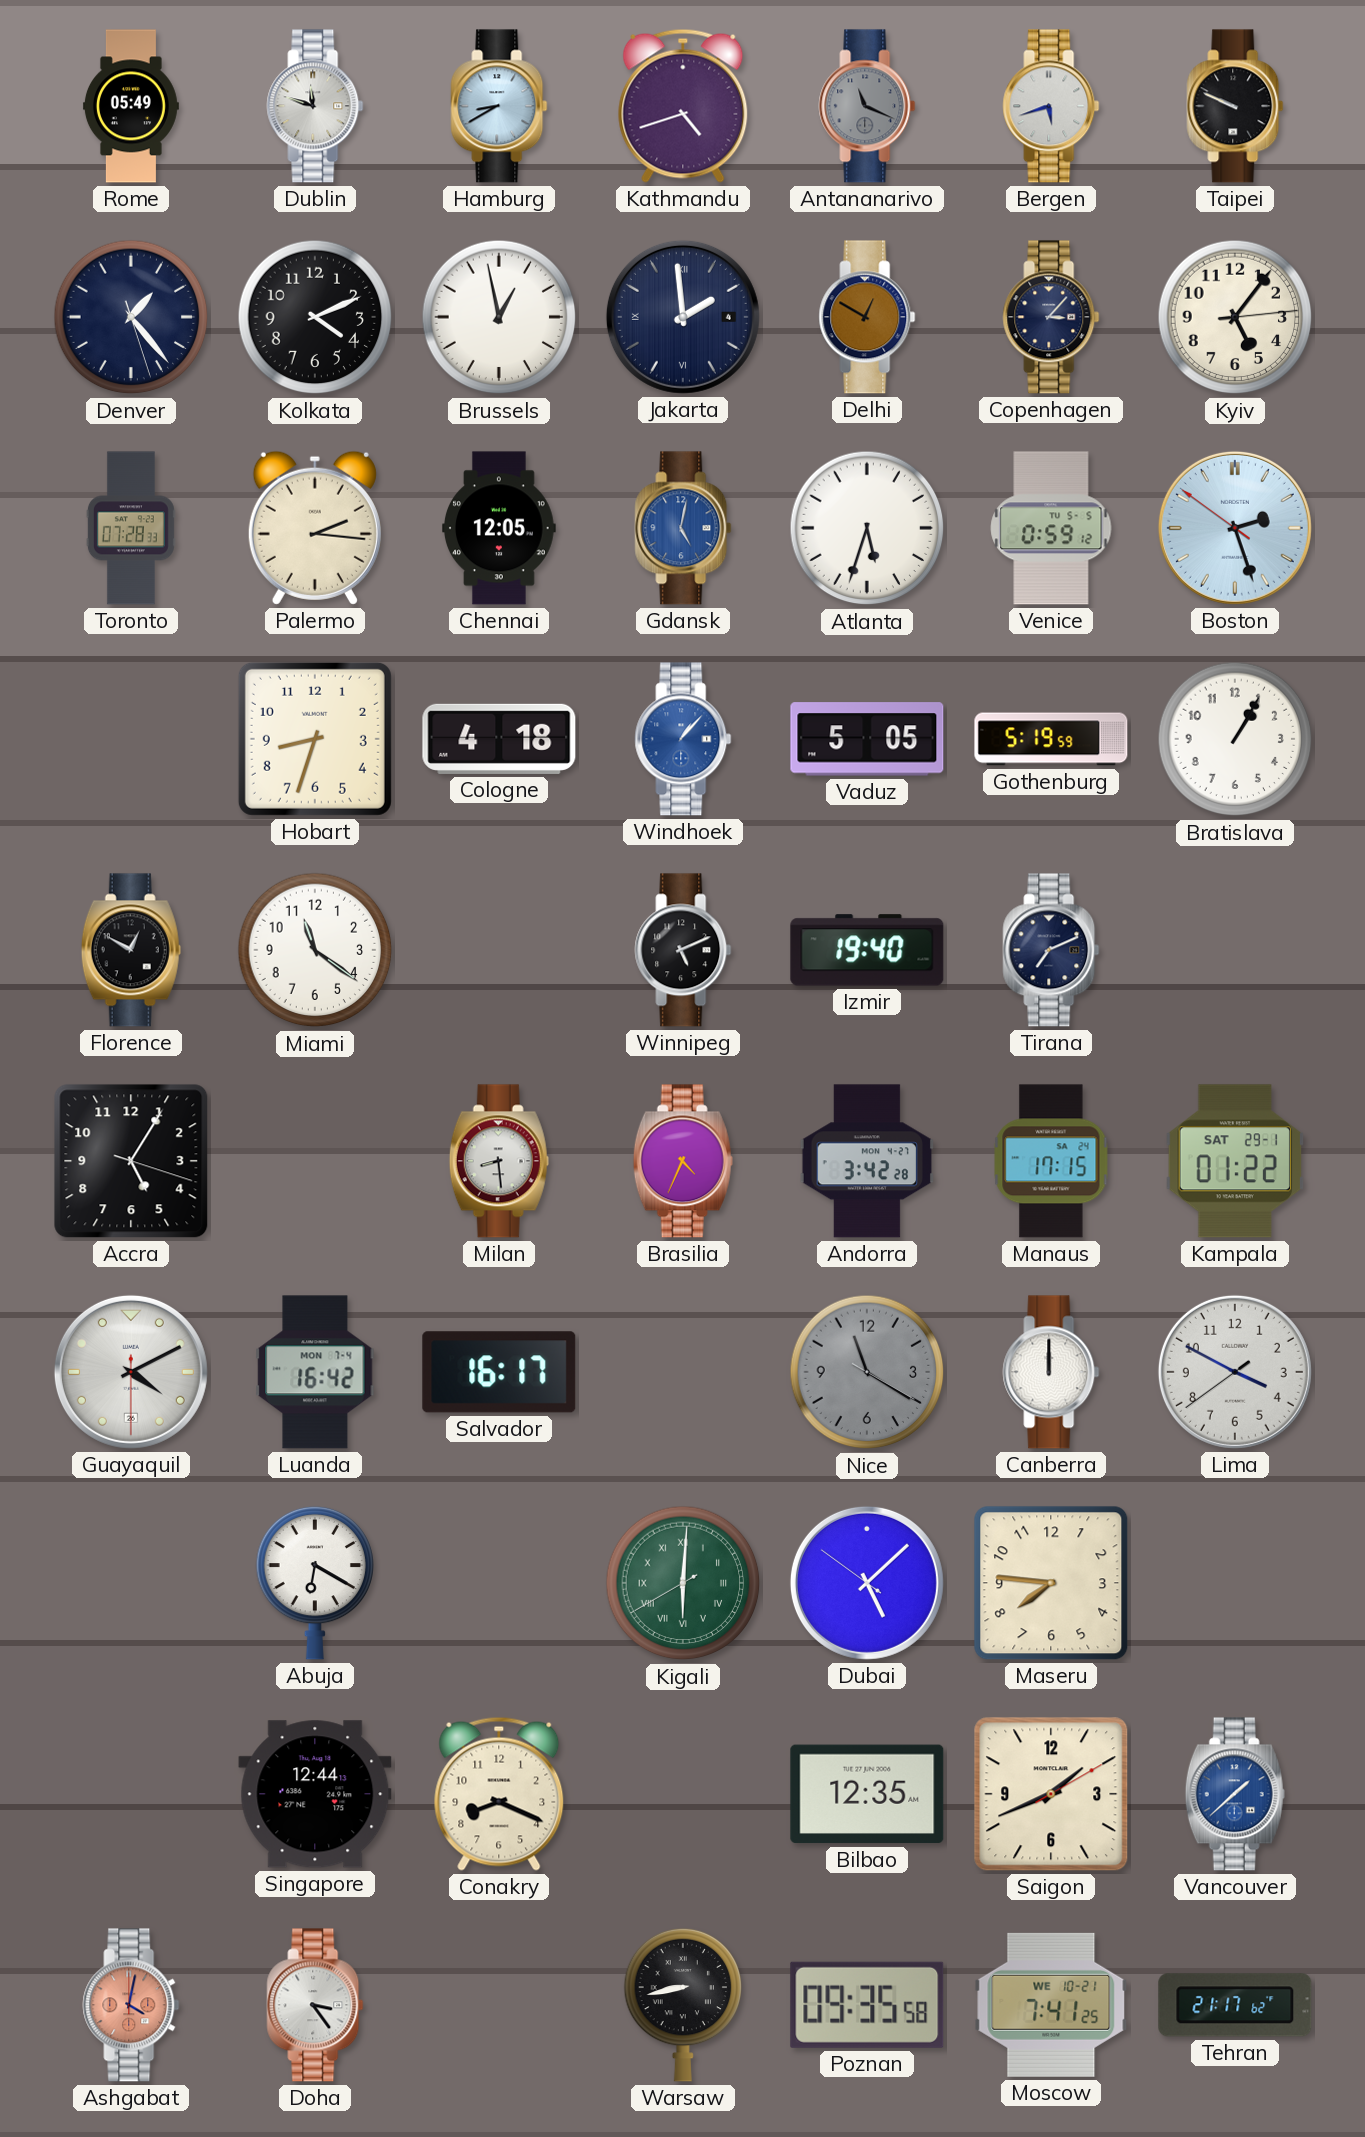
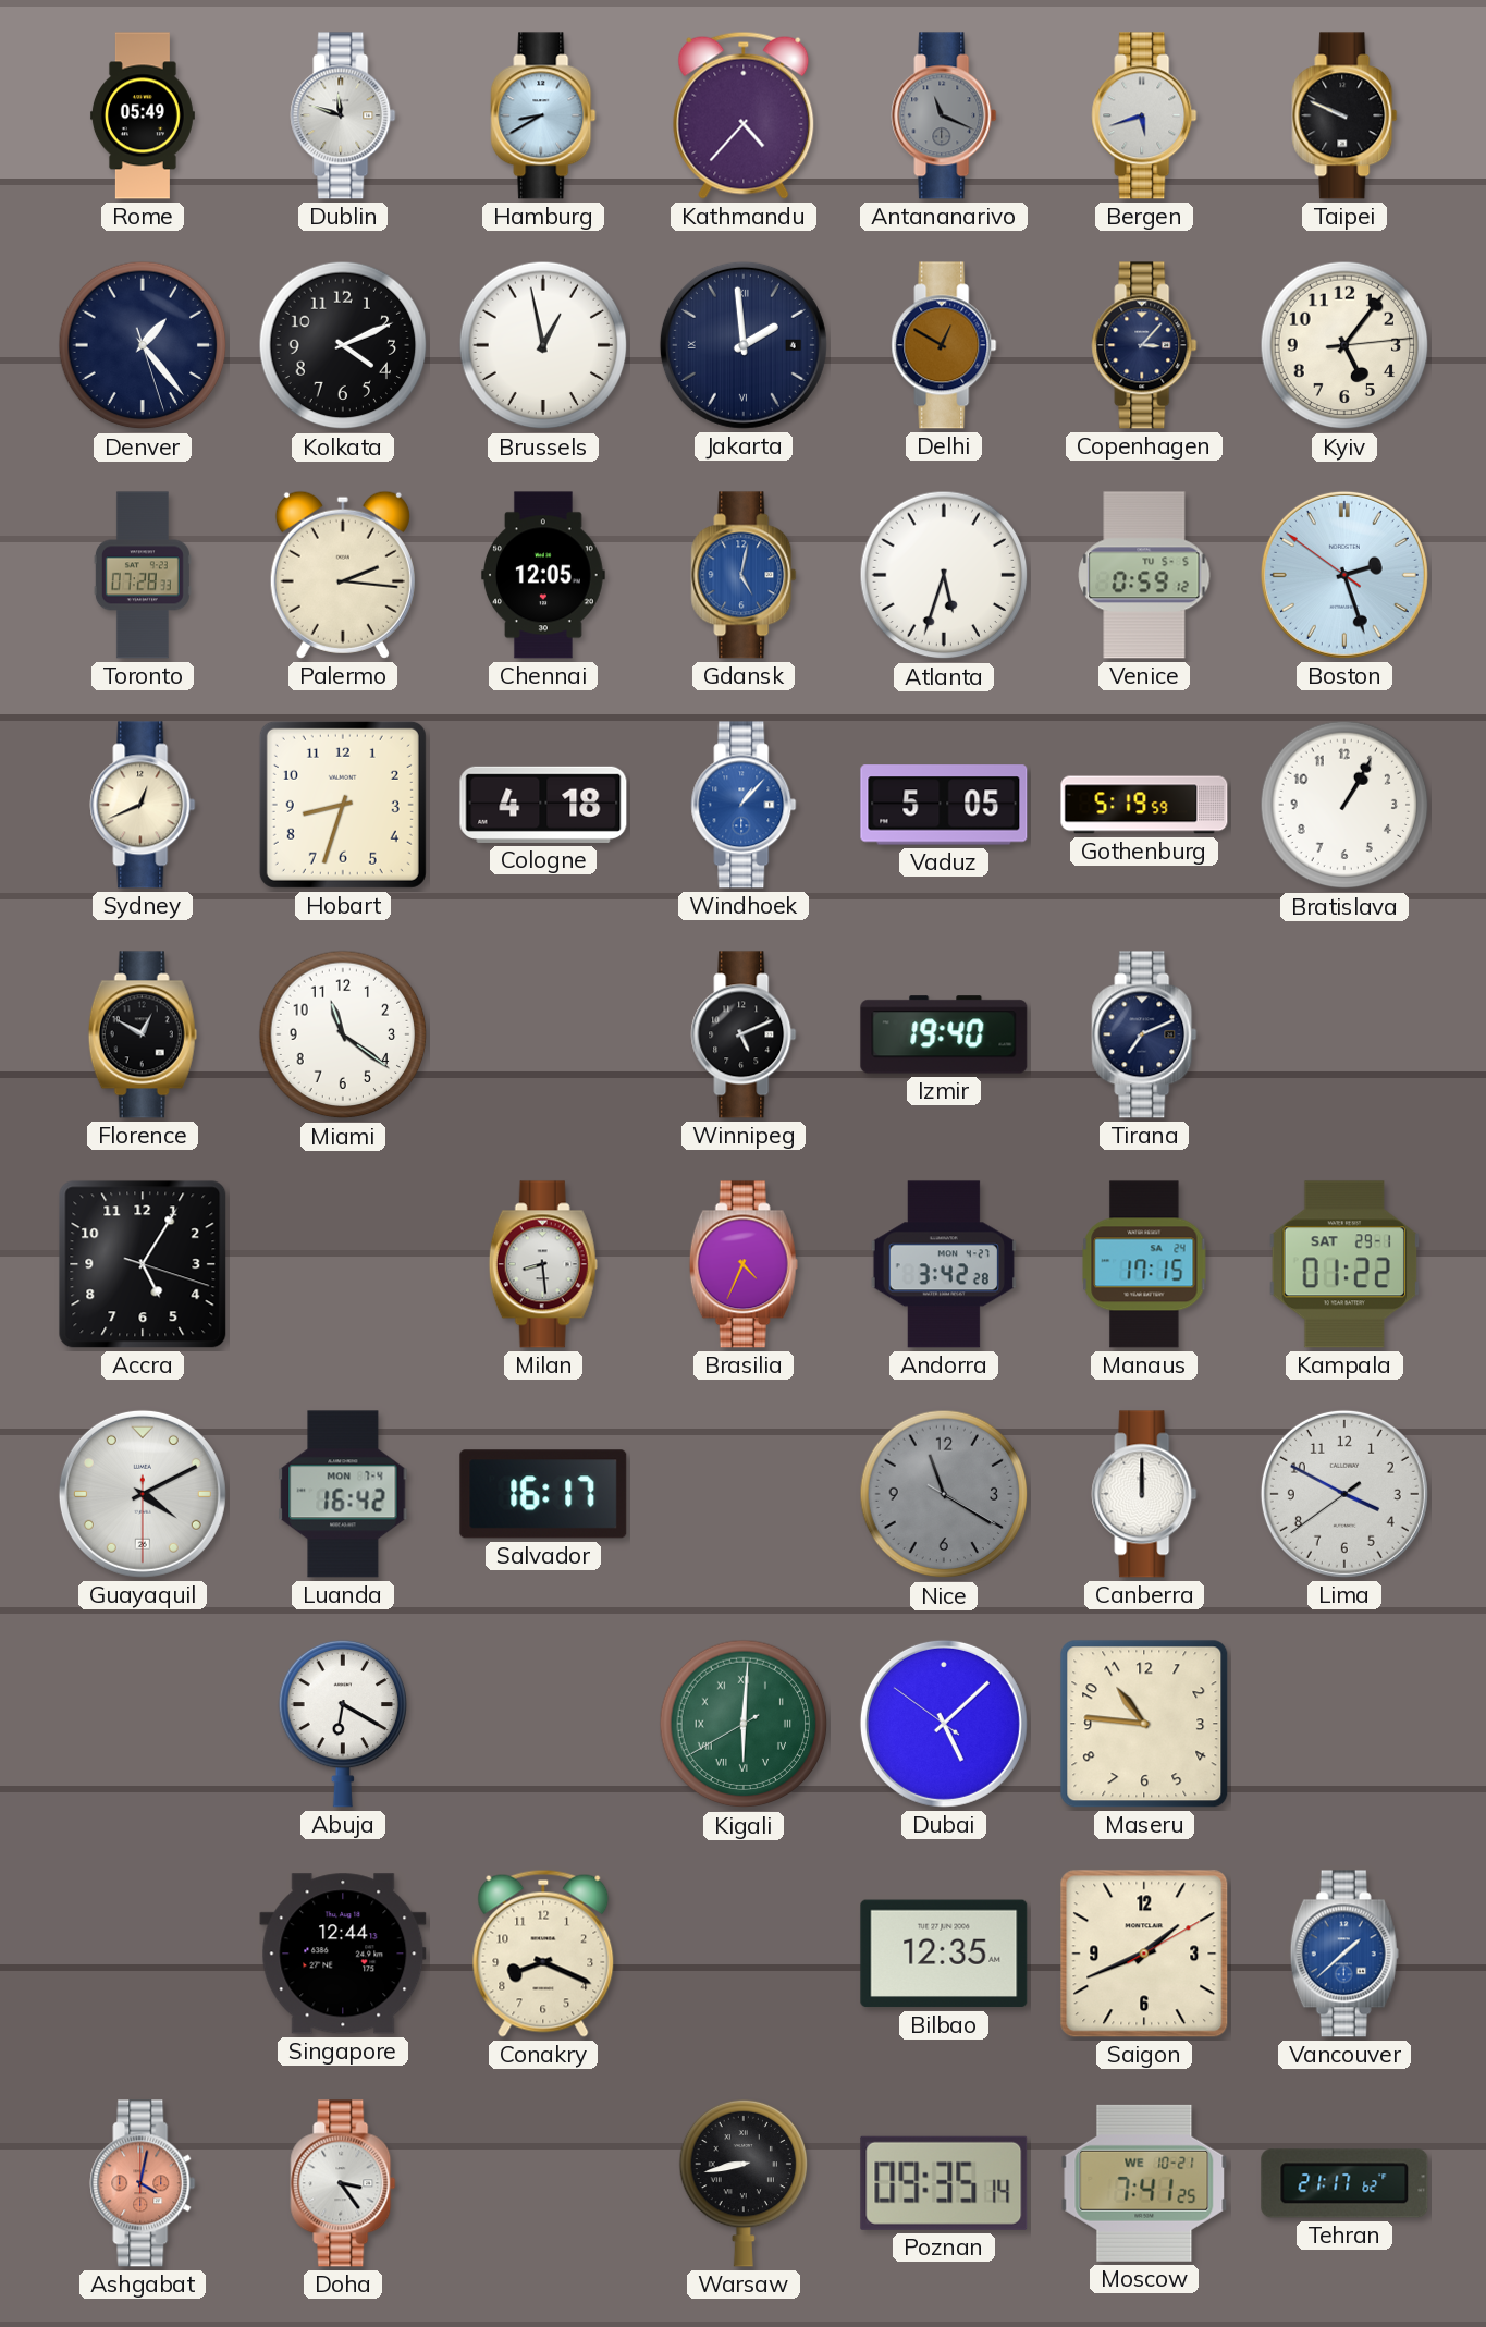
Kathmandu: 4:42 -> 4:37 (744, 115)
Sydney: none -> 12:41 (143, 805)
Maseru: 7:46 -> 10:46 (1144, 1724)
Poznan: 09:35:58 -> 09:35:14 (944, 2183)
